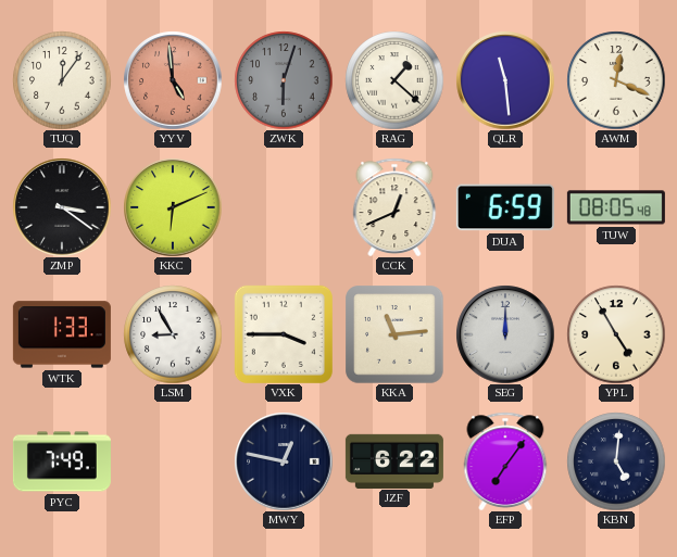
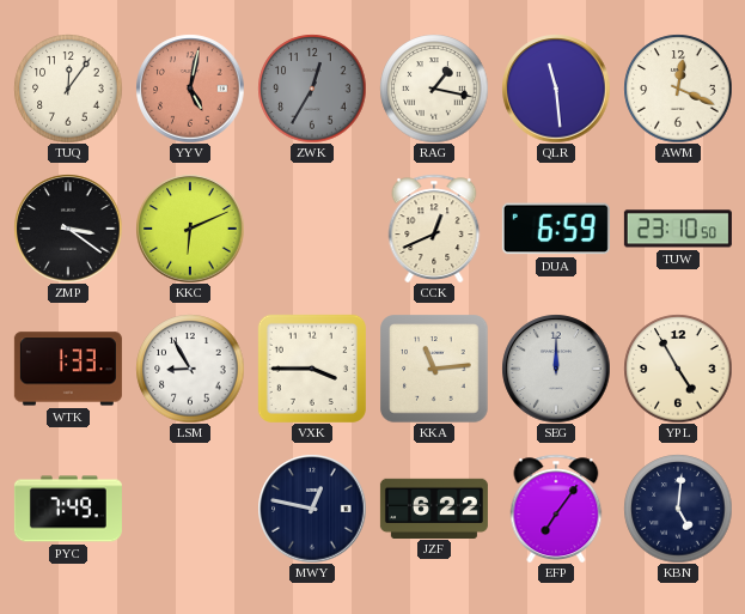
YYV: 4:59 -> 5:02 (190, 89)
ZWK: 6:03 -> 12:35 (312, 89)
RAG: 1:22 -> 1:17 (434, 89)
TUW: 08:05 -> 23:10 (678, 229)
